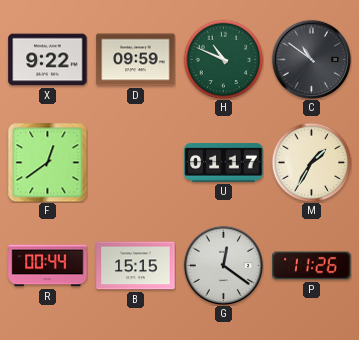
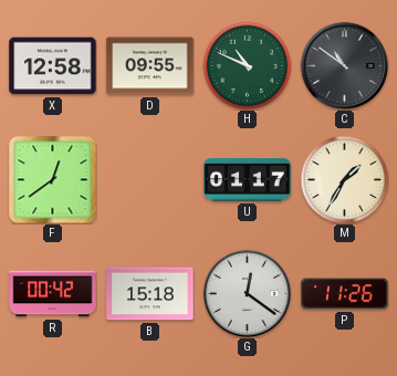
X: 9:22 -> 12:58 (53, 66)
D: 09:59 -> 09:55 (150, 66)
R: 00:44 -> 00:42 (53, 294)
B: 15:15 -> 15:18 (150, 294)
